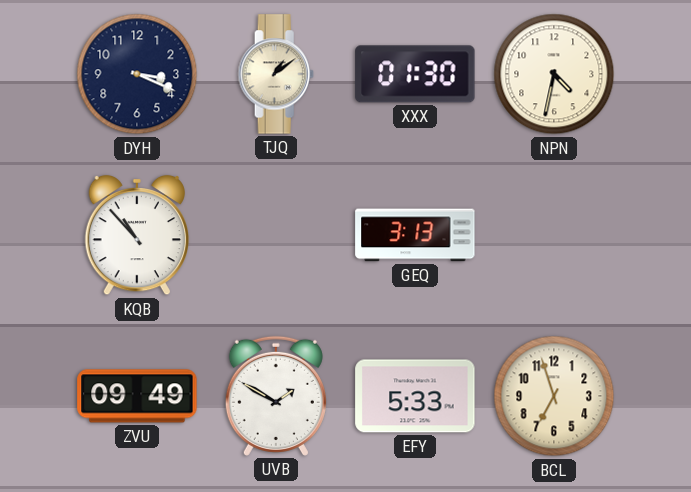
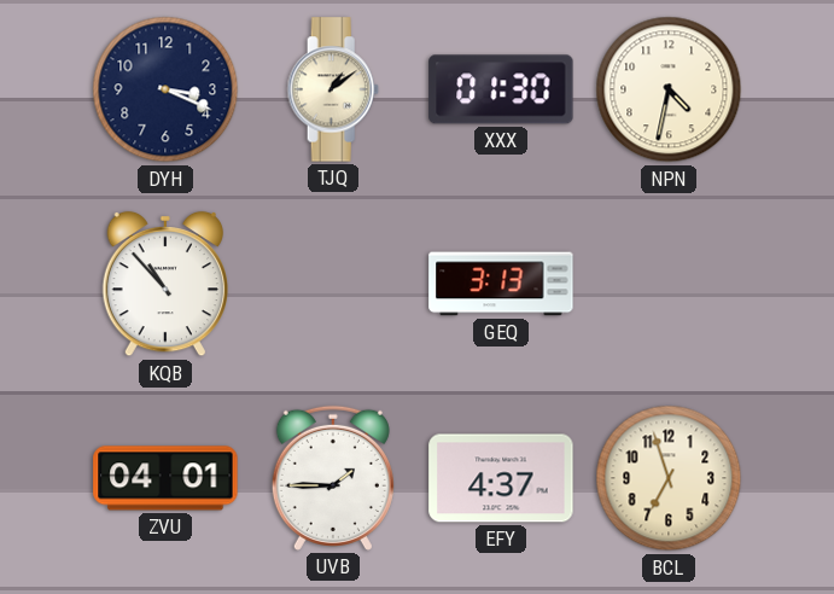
ZVU: 09:49 -> 04:01 (165, 478)
UVB: 1:50 -> 1:45 (333, 478)
EFY: 5:33 -> 4:37 (501, 478)
